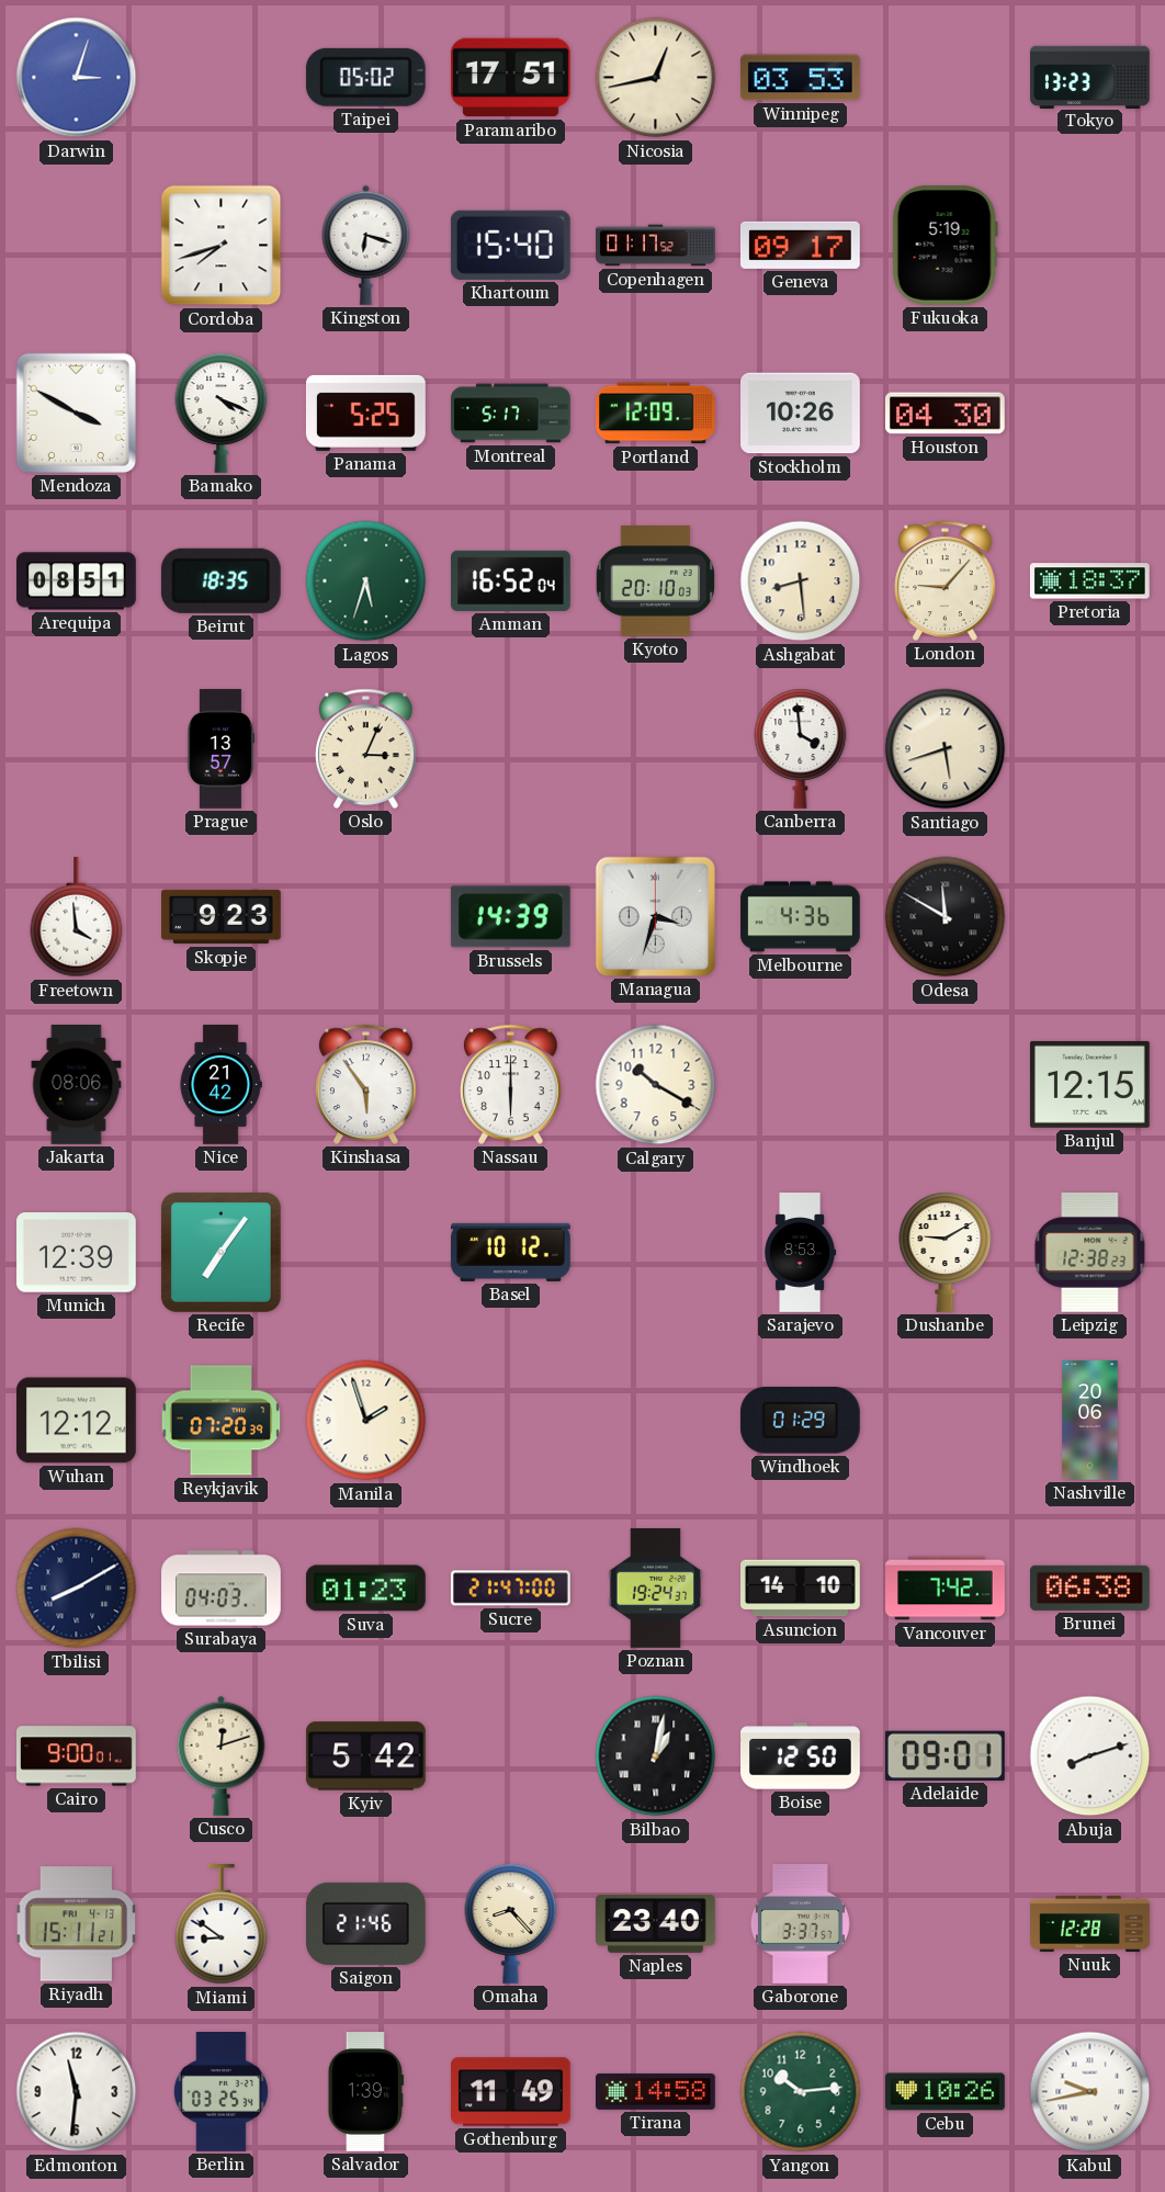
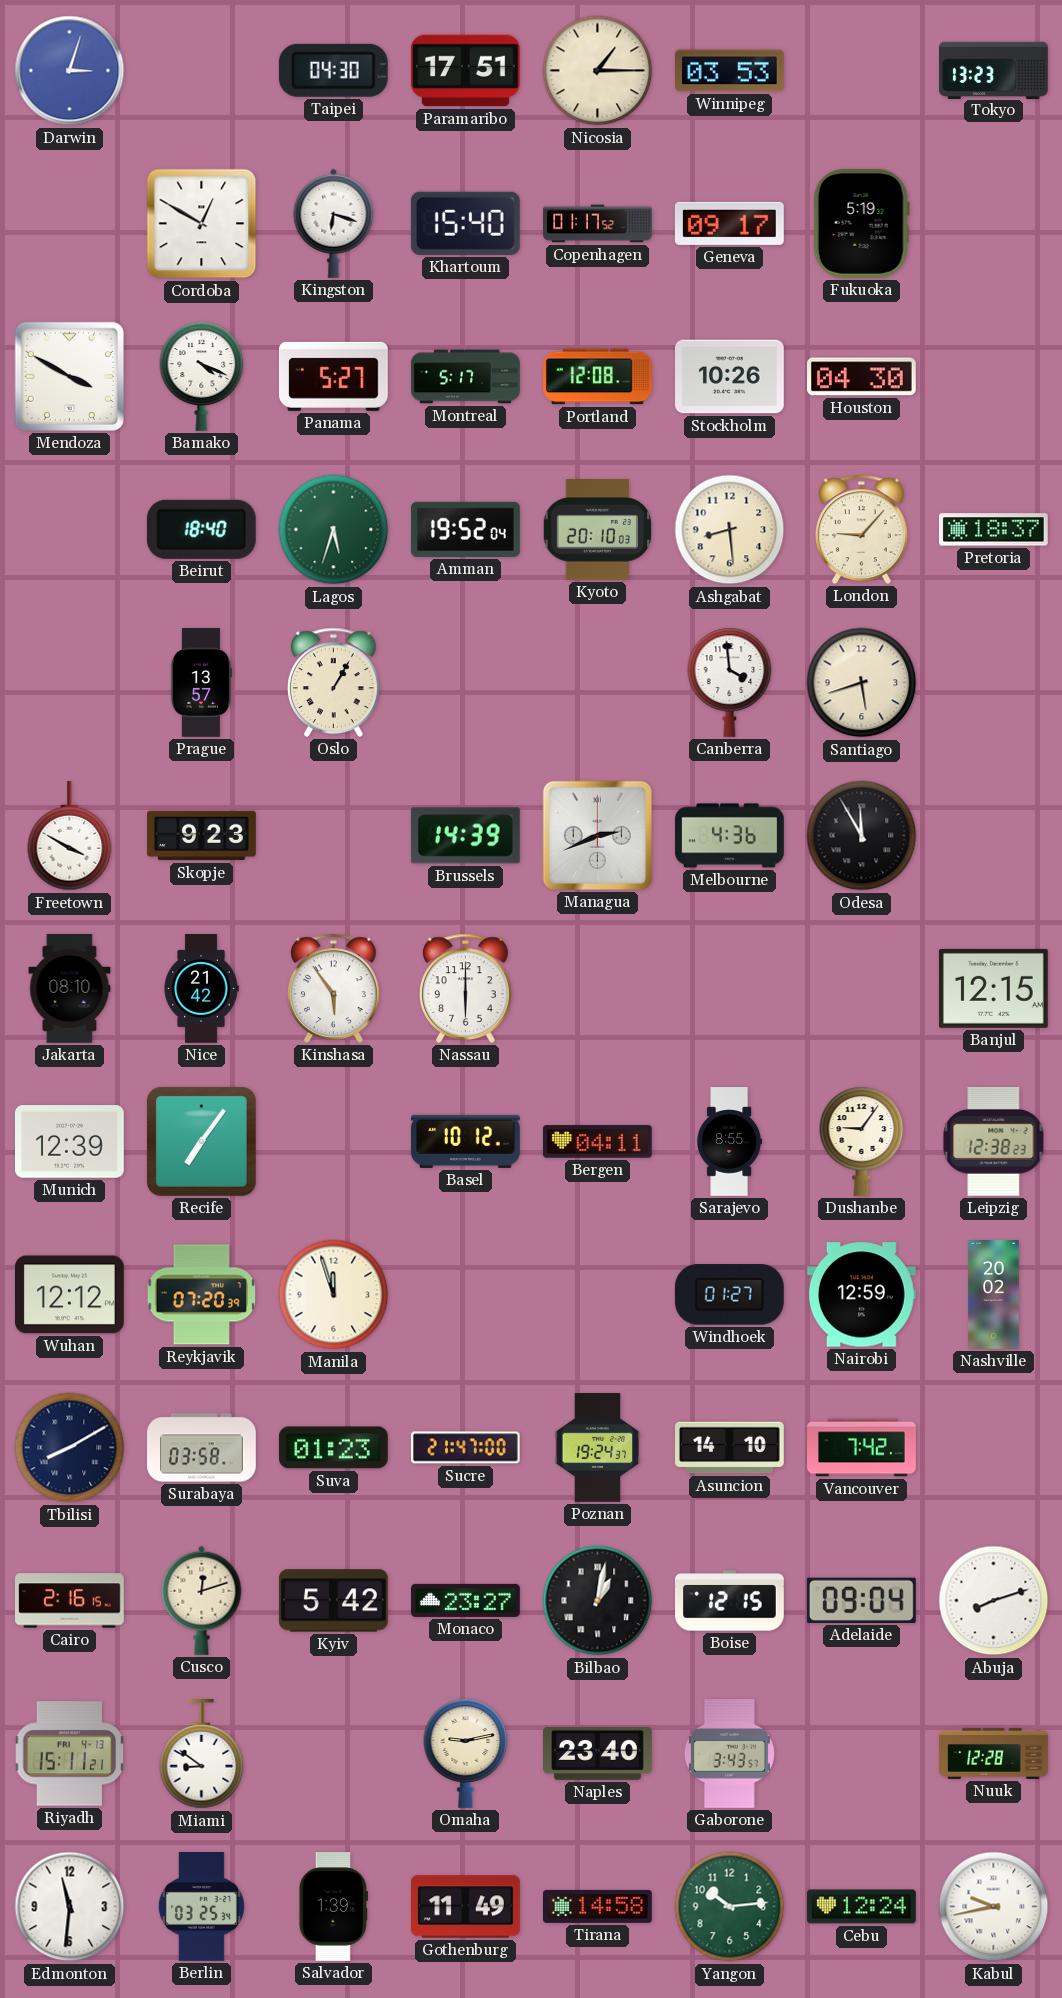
Taipei: 05:02 -> 04:30 (333, 70)
Nicosia: 12:43 -> 1:15 (598, 71)
Cordoba: 7:42 -> 12:50 (202, 224)
Panama: 5:25 -> 5:27 (333, 376)
Portland: 12:09 -> 12:08 (598, 377)
Arequipa: 08:51 -> none (77, 581)
Beirut: 18:35 -> 18:40 (201, 529)
Amman: 16:52 -> 19:52 (466, 529)
Oslo: 3:04 -> 1:05 (334, 682)
Freetown: 3:59 -> 3:50 (70, 837)
Managua: 3:33 -> 2:41 (597, 835)
Odesa: 11:50 -> 11:55 (862, 836)
Jakarta: 08:06 -> 08:10 (70, 989)
Calgary: 10:20 -> none (656, 1085)
Bergen: none -> 04:11 (598, 1142)
Sarajevo: 8:53 -> 8:55 (730, 1142)
Dushanbe: 9:10 -> 9:06 (862, 1141)
Manila: 1:57 -> 11:57 (334, 1295)
Windhoek: 01:29 -> 01:27 (729, 1295)
Nairobi: none -> 12:59 (861, 1295)
Nashville: 20:06 -> 20:02 (994, 1295)
Surabaya: 04:03 -> 03:58 (202, 1448)
Brunei: 06:38 -> none (1089, 1587)
Cairo: 9:00 -> 2:16 (70, 1601)
Monaco: none -> 23:27 (466, 1600)
Boise: 12:50 -> 12:15 (730, 1601)
Adelaide: 09:01 -> 09:04 (861, 1600)
Saigon: 21:46 -> none (365, 1923)
Omaha: 8:23 -> 9:13 (466, 1753)
Gaborone: 3:37 -> 3:43 (729, 1754)
Cebu: 10:26 -> 12:24 (862, 1907)
